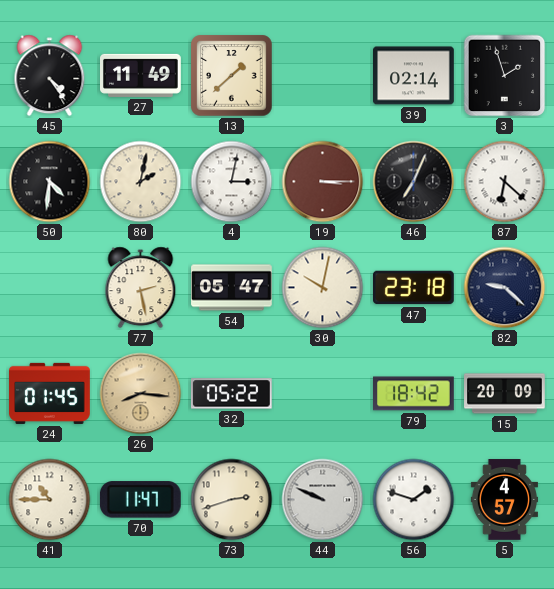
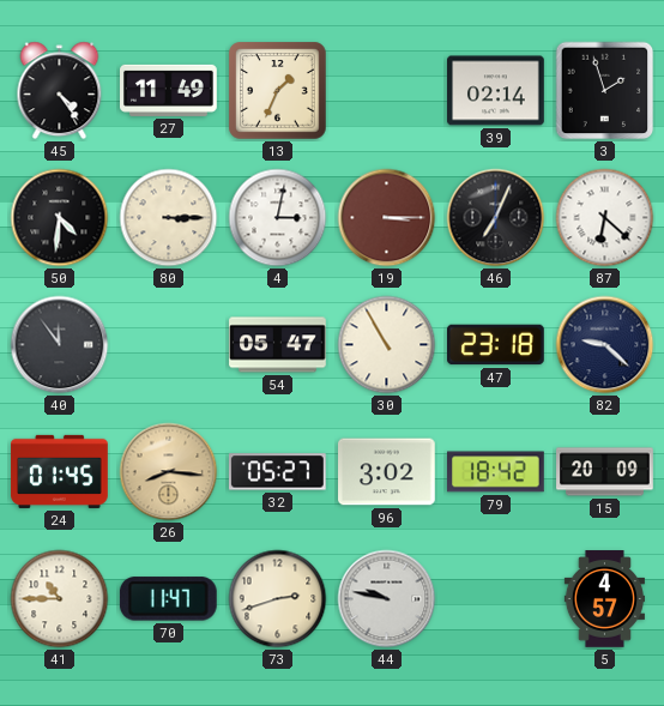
13: 1:38 -> 1:34 (278, 91)
80: 2:02 -> 3:15 (169, 218)
40: none -> 11:54 (60, 345)
77: 2:28 -> none (141, 288)
30: 10:02 -> 10:55 (387, 345)
32: 05:22 -> 05:27 (277, 472)
96: none -> 3:02 (387, 472)
44: 9:49 -> 9:47 (387, 599)
56: 1:48 -> none (414, 500)
